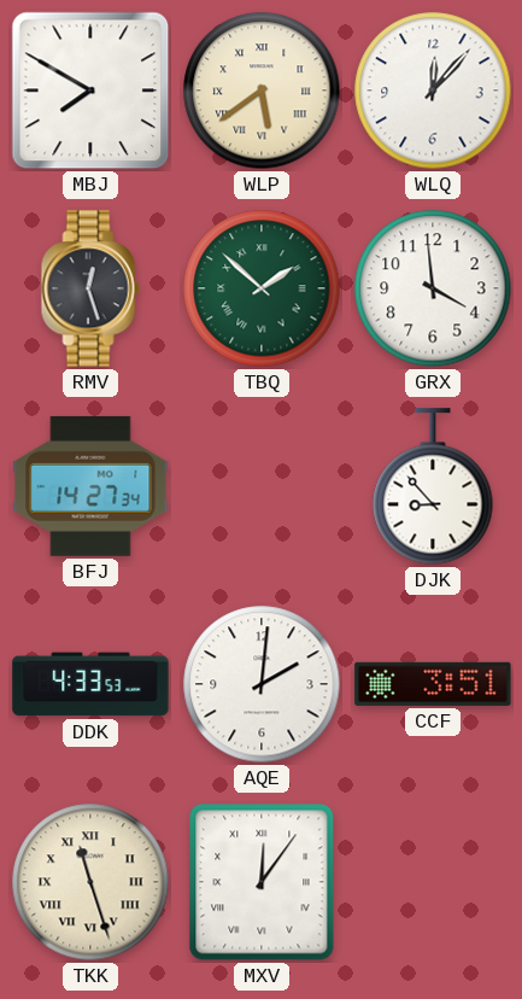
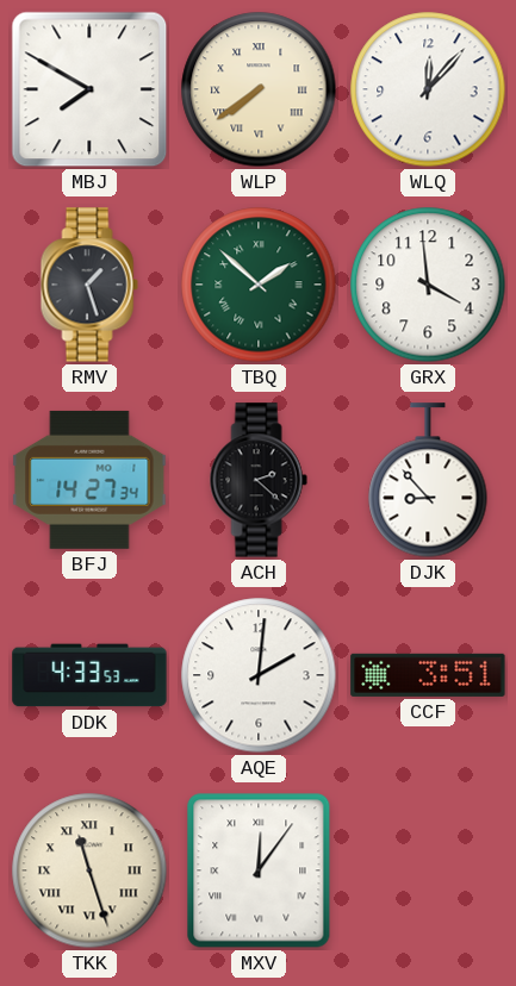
WLP: 5:39 -> 7:39 (259, 89)
RMV: 12:27 -> 1:27 (89, 285)
ACH: none -> 2:22 (259, 480)
